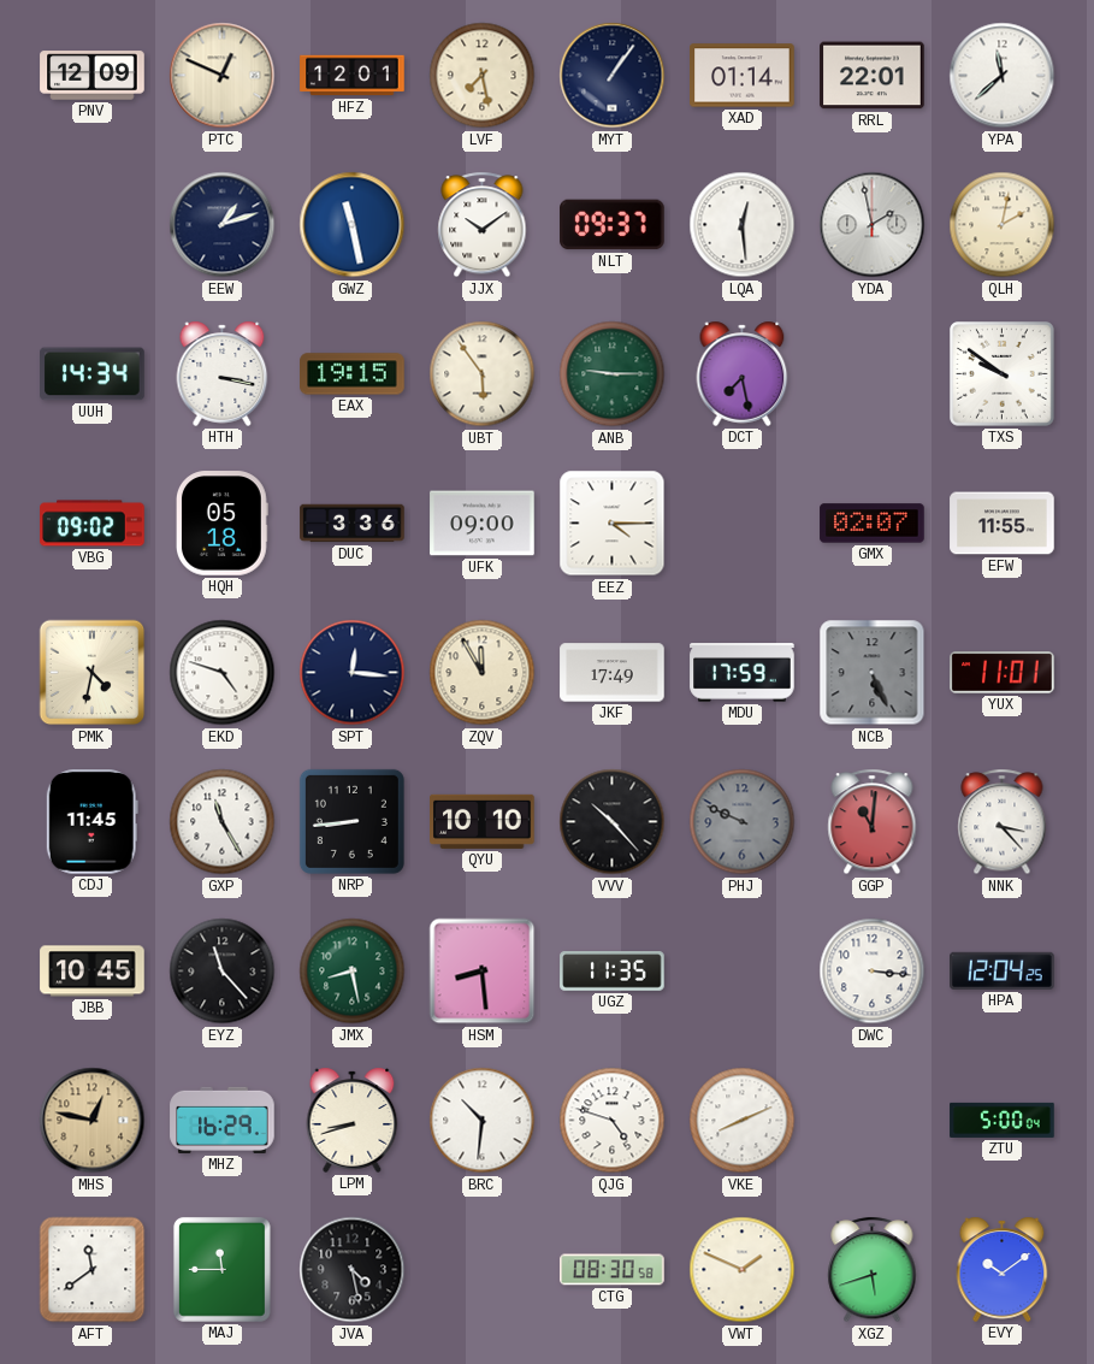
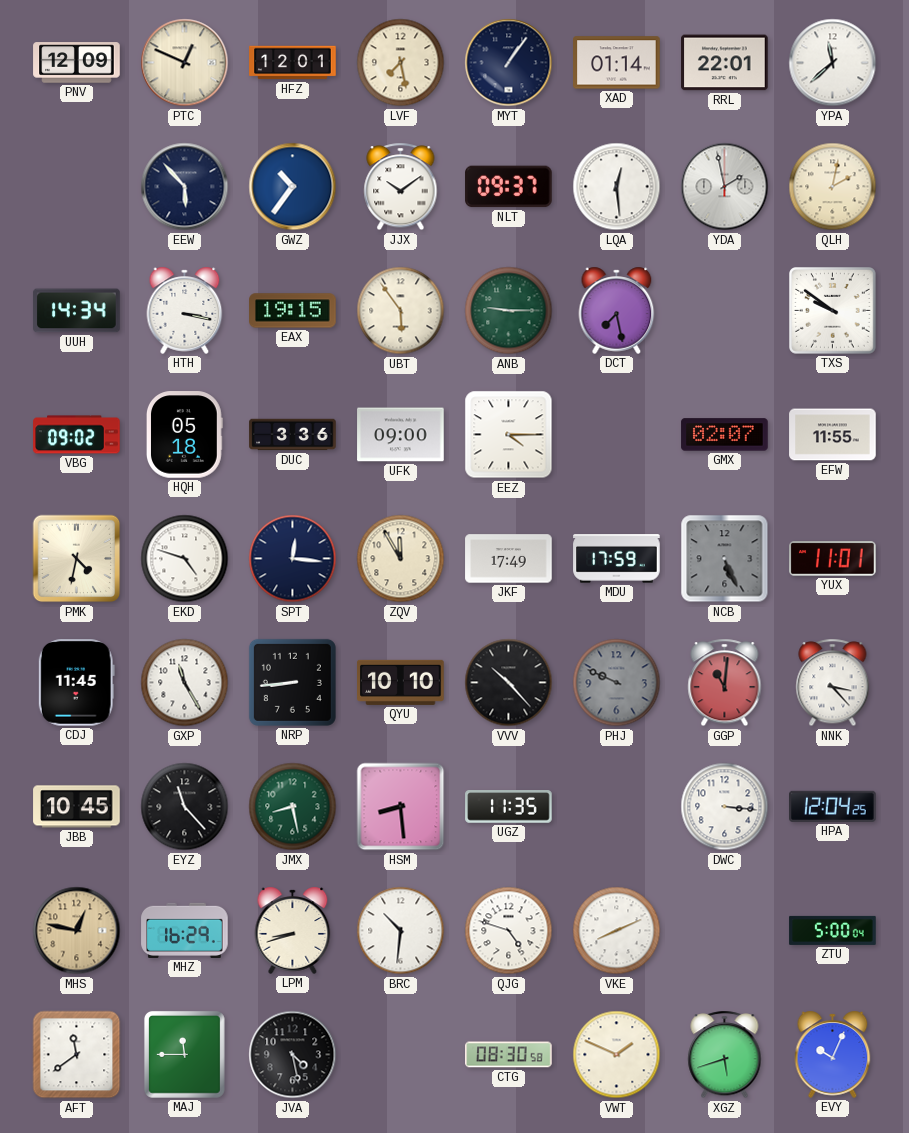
EEW: 1:12 -> 5:53 (185, 187)
GWZ: 11:28 -> 10:36 (293, 187)
EVY: 10:09 -> 10:04 (833, 1054)
